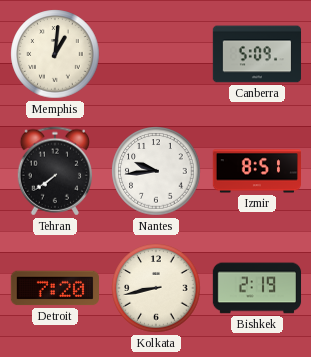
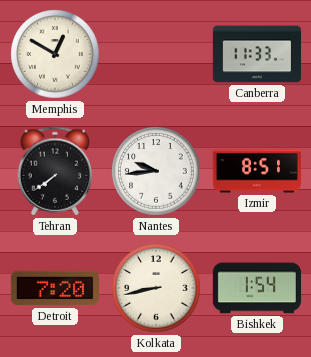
Memphis: 1:01 -> 12:50 (55, 54)
Canberra: 5:09 -> 11:33 (257, 54)
Bishkek: 2:19 -> 1:54 (257, 288)
